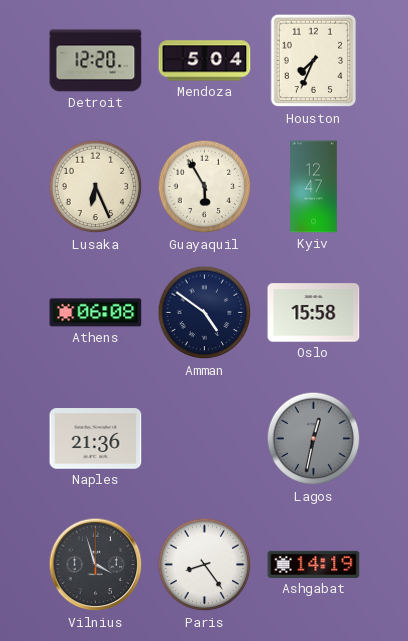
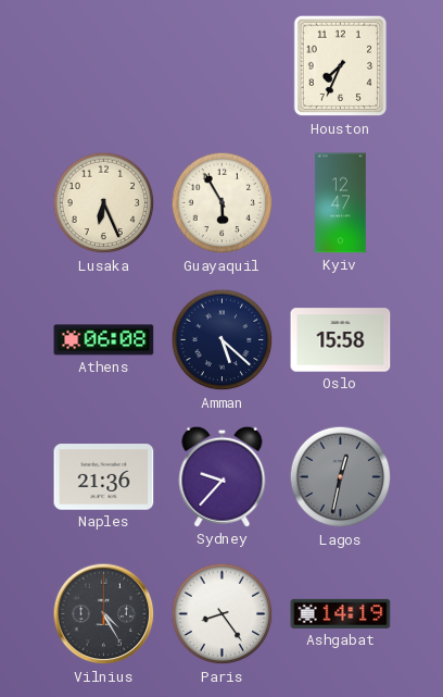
Detroit: 12:20 -> none (96, 61)
Mendoza: 5:04 -> none (205, 61)
Amman: 4:51 -> 5:22 (223, 340)
Sydney: none -> 9:37 (223, 476)
Vilnius: 3:57 -> 4:25 (104, 614)
